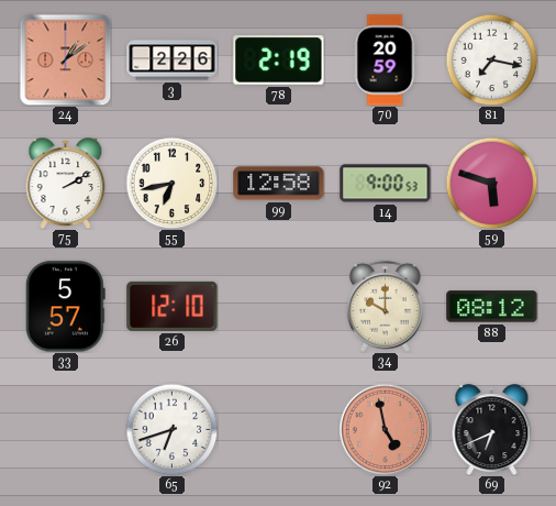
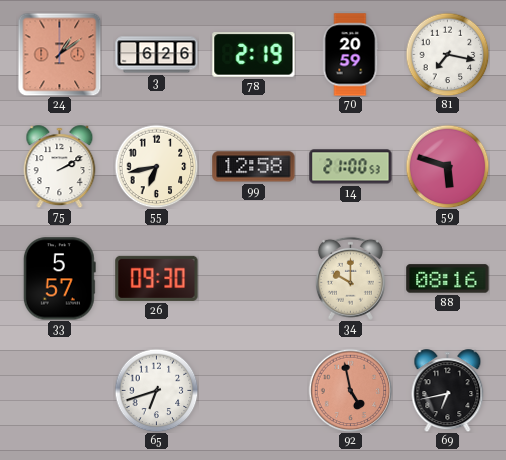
3: 2:26 -> 6:26 (157, 55)
14: 9:00 -> 21:00 (351, 167)
26: 12:10 -> 09:30 (157, 278)
88: 08:12 -> 08:16 (448, 279)
69: 6:41 -> 6:43 (448, 391)
